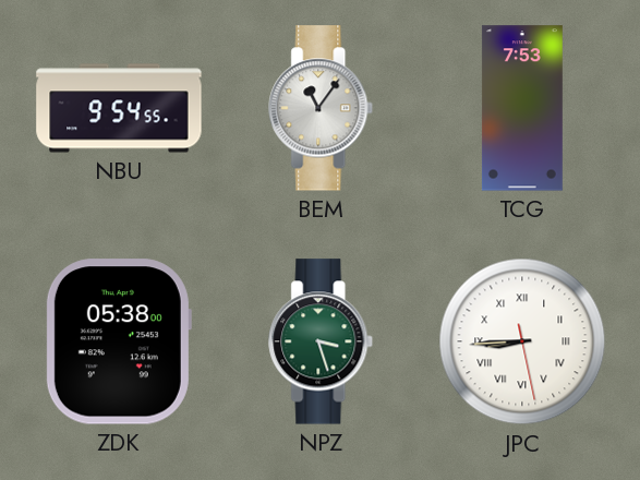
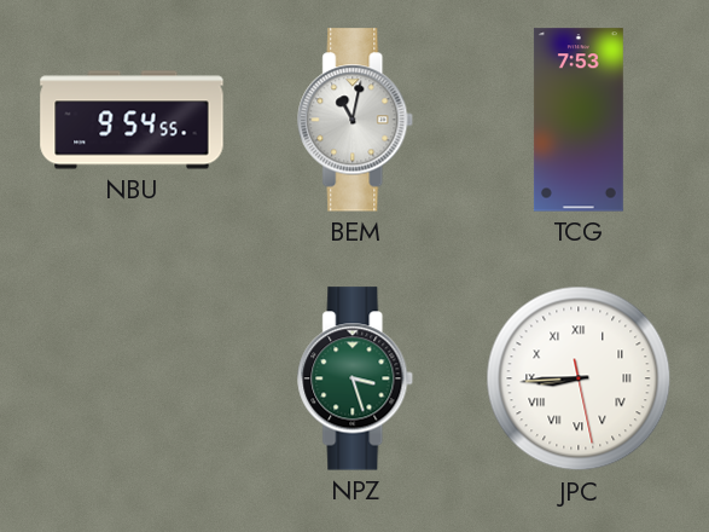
BEM: 11:06 -> 11:02 (356, 120)
ZDK: 05:38 -> none (118, 341)
